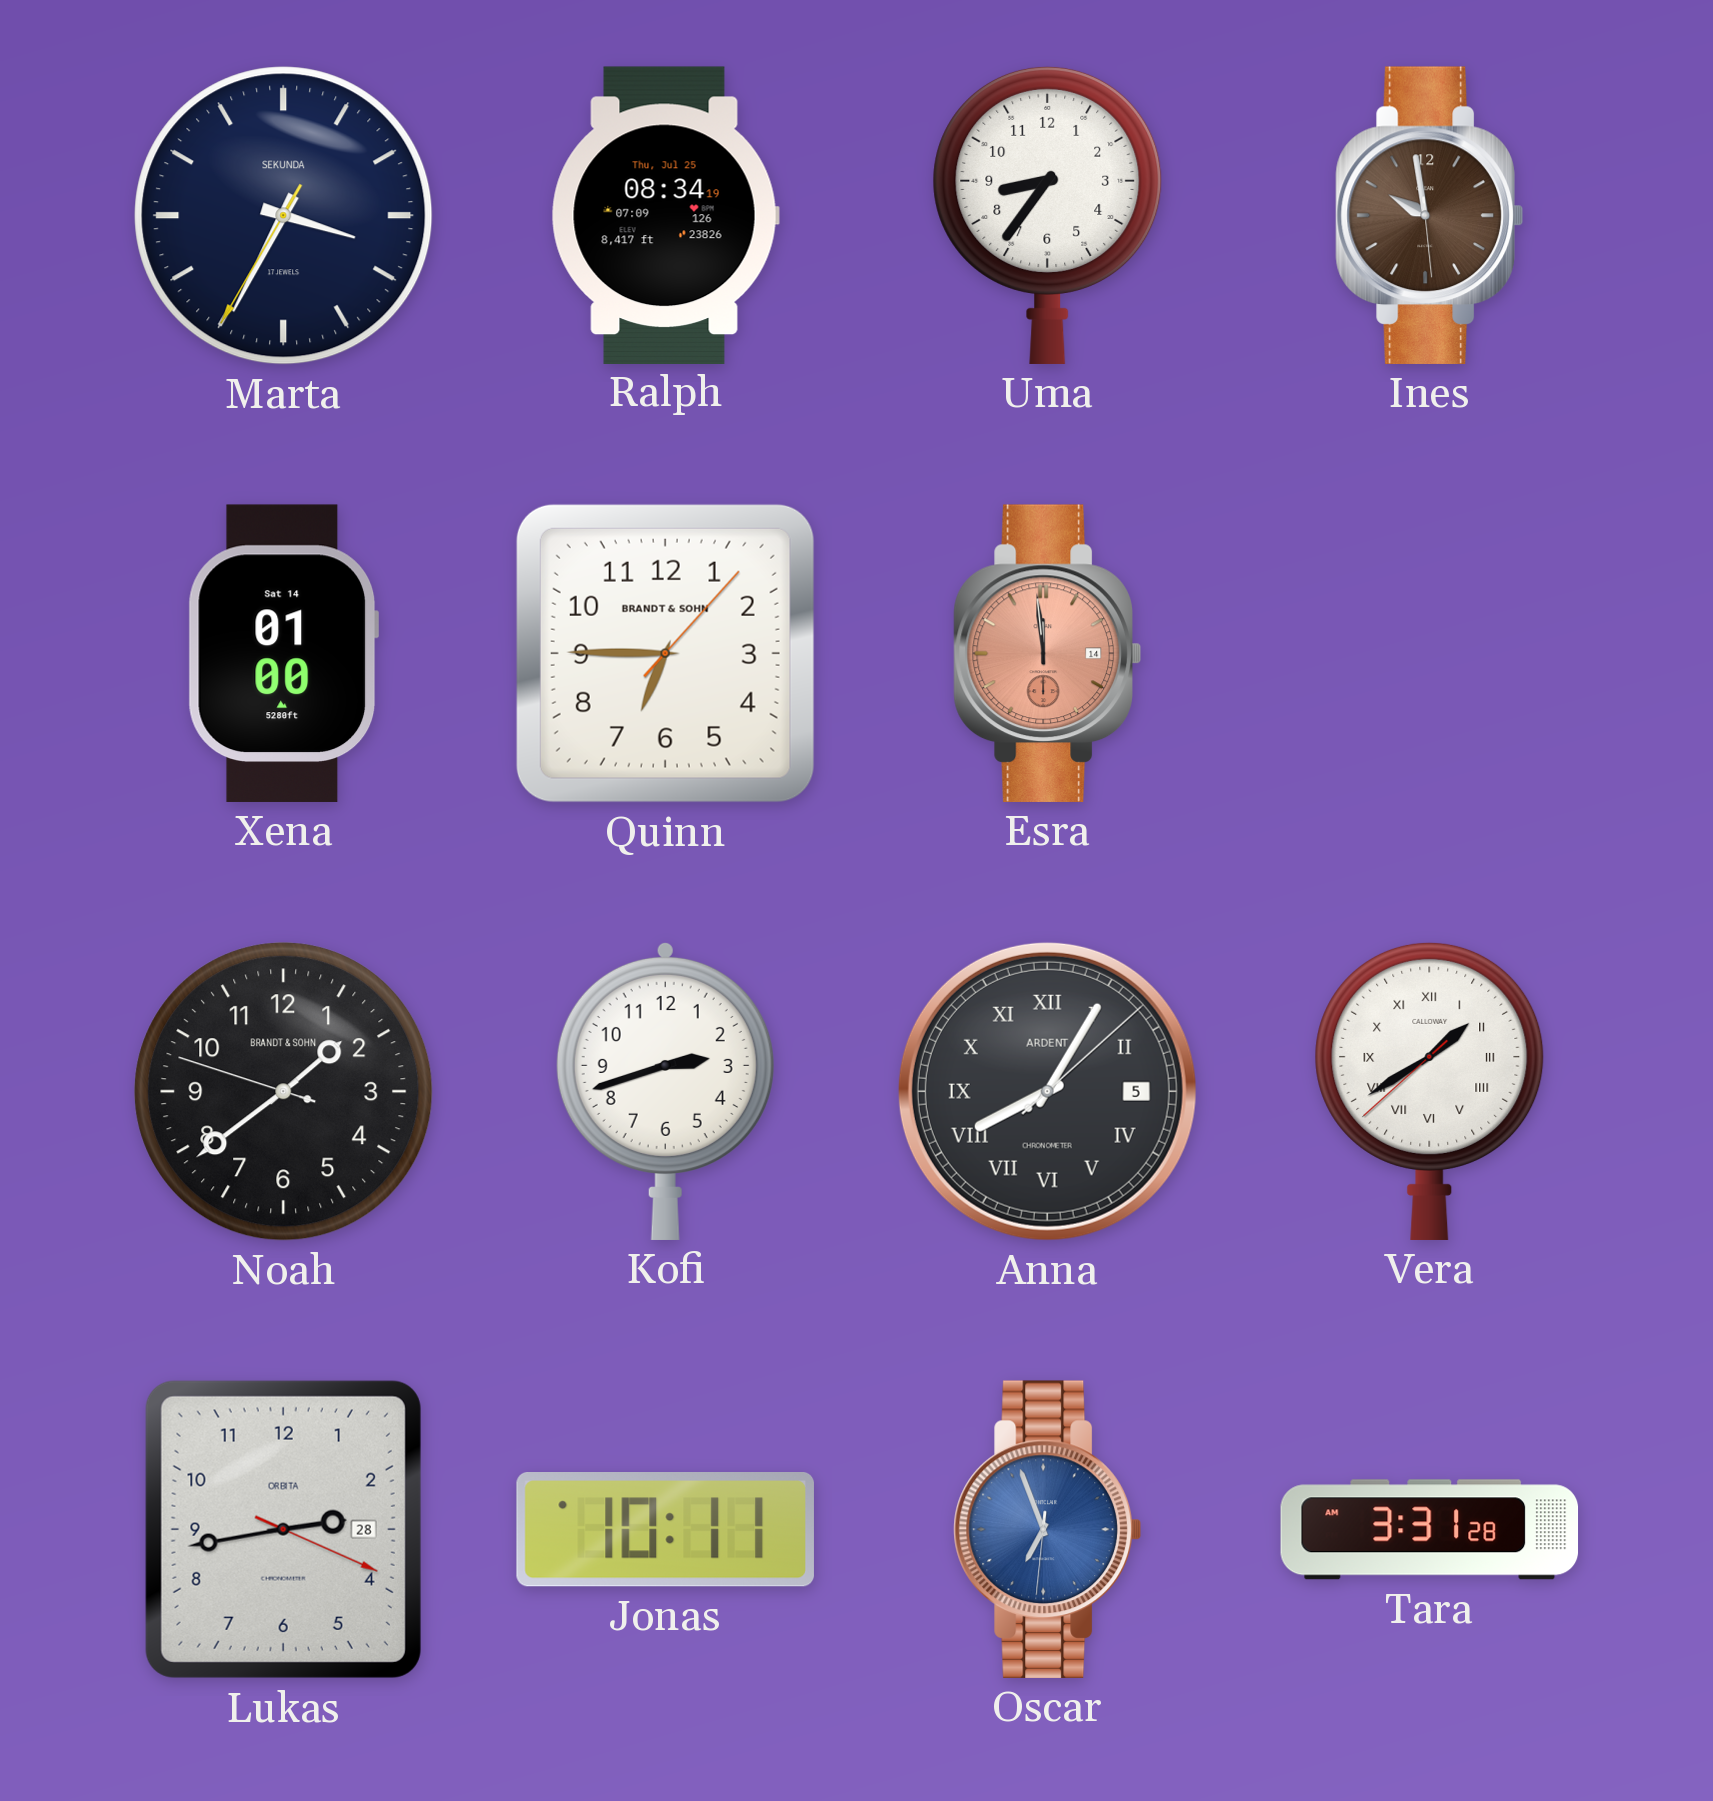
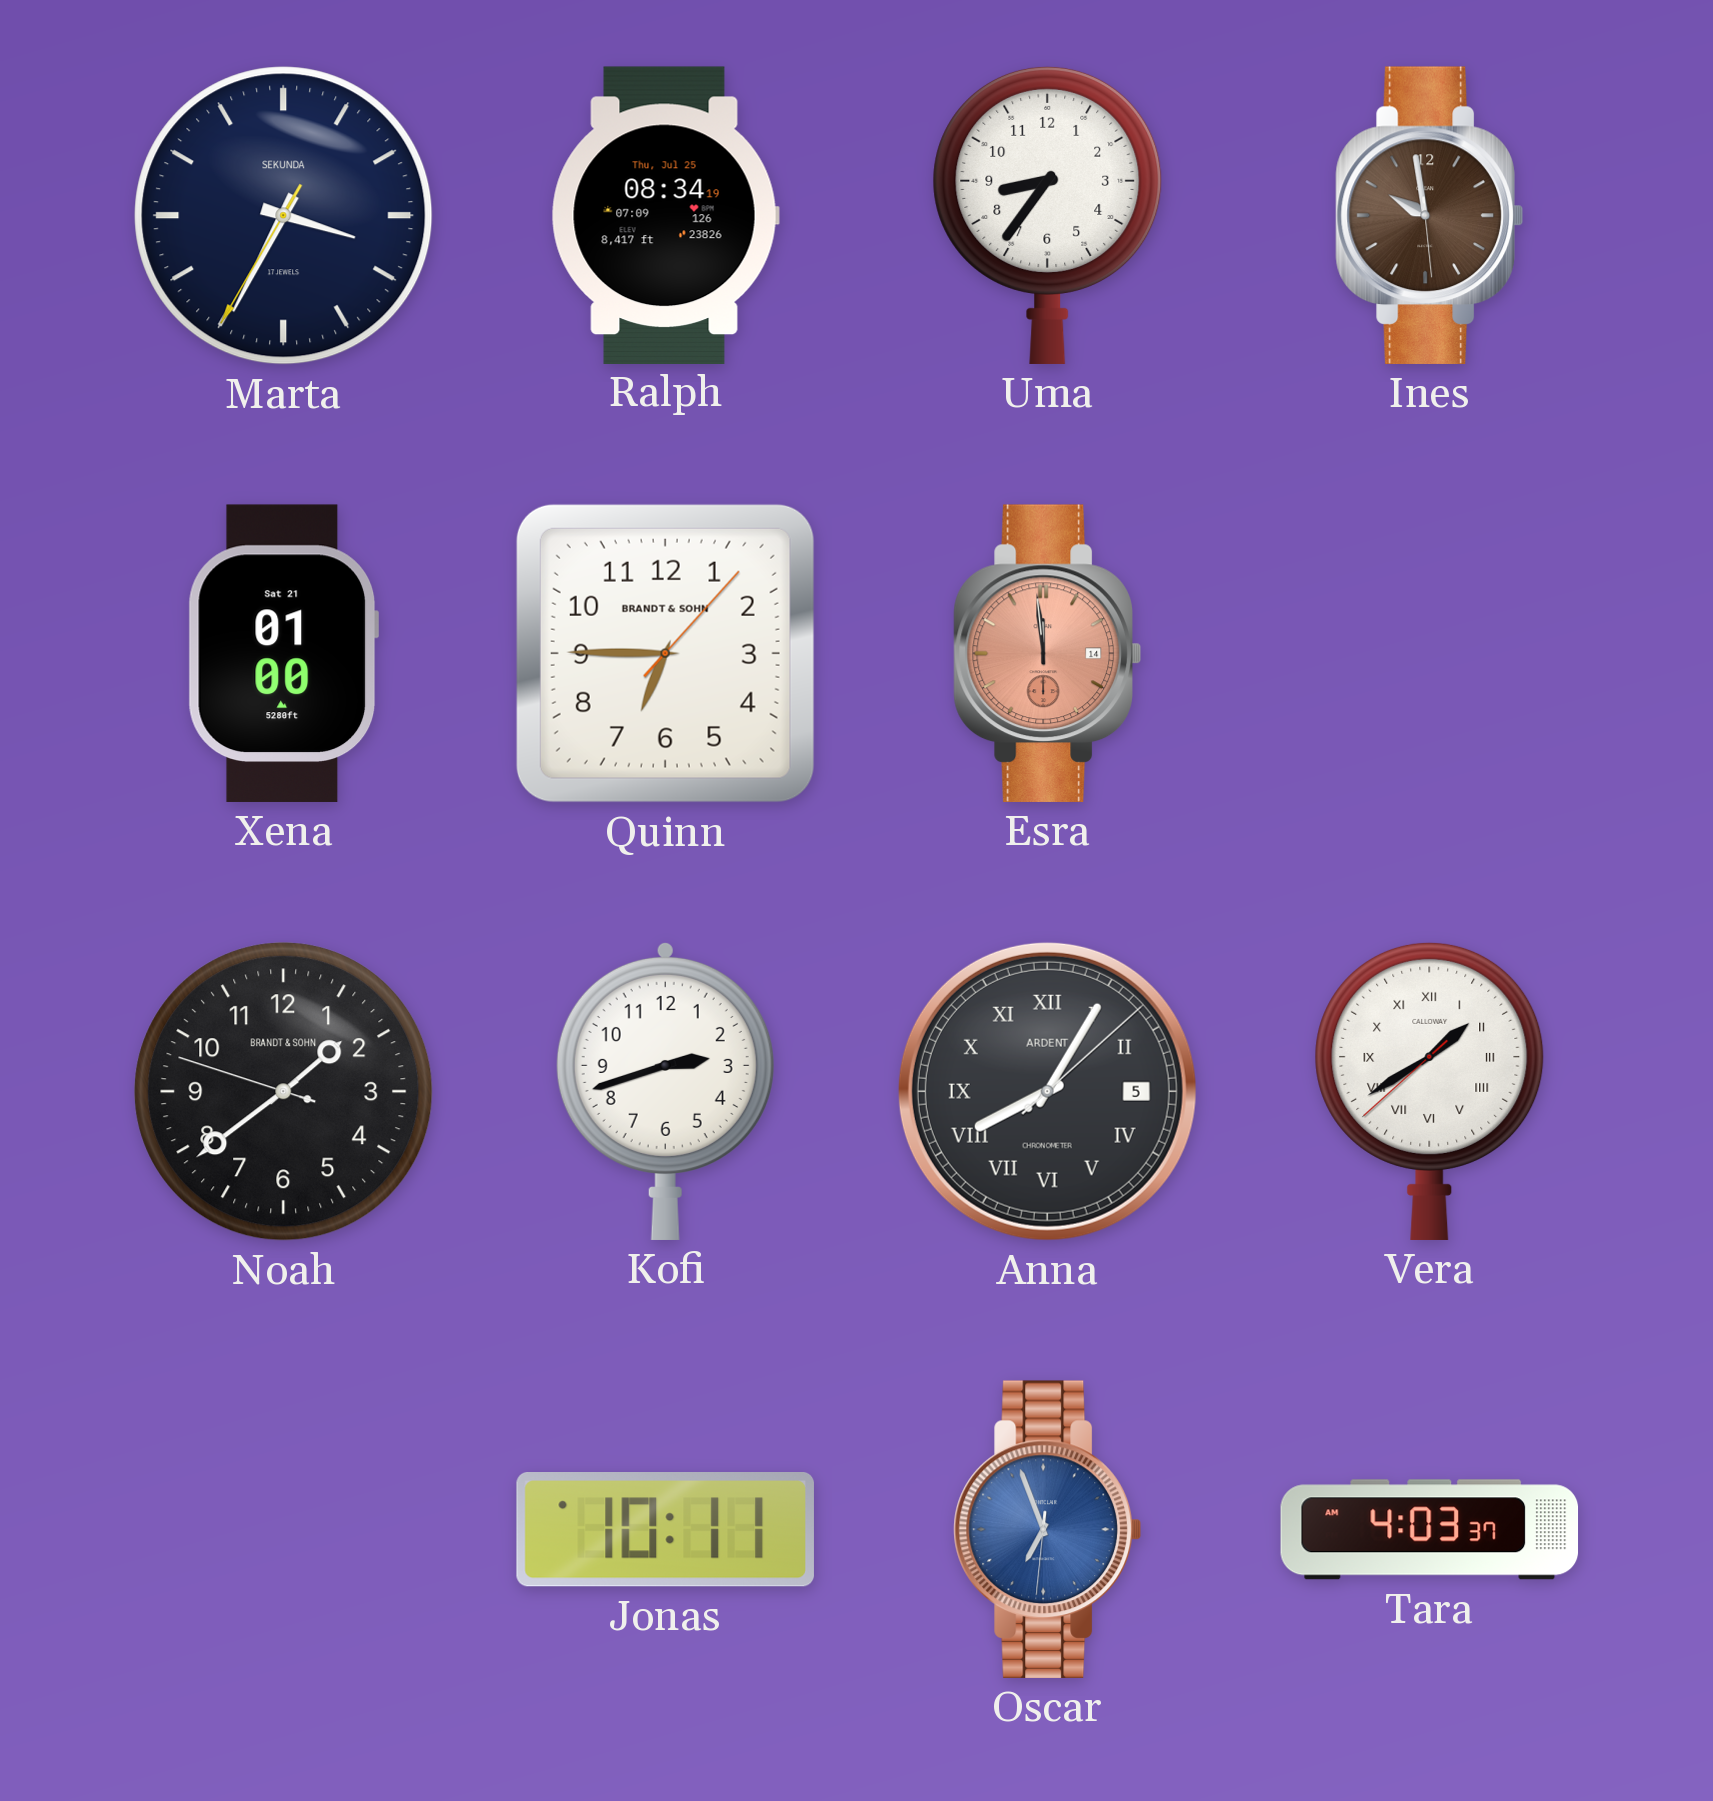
Xena date: Sat 14 -> Sat 21 (282, 653)
Lukas: 2:43 -> none (283, 1529)
Tara: 3:31 -> 4:03 (1430, 1530)
